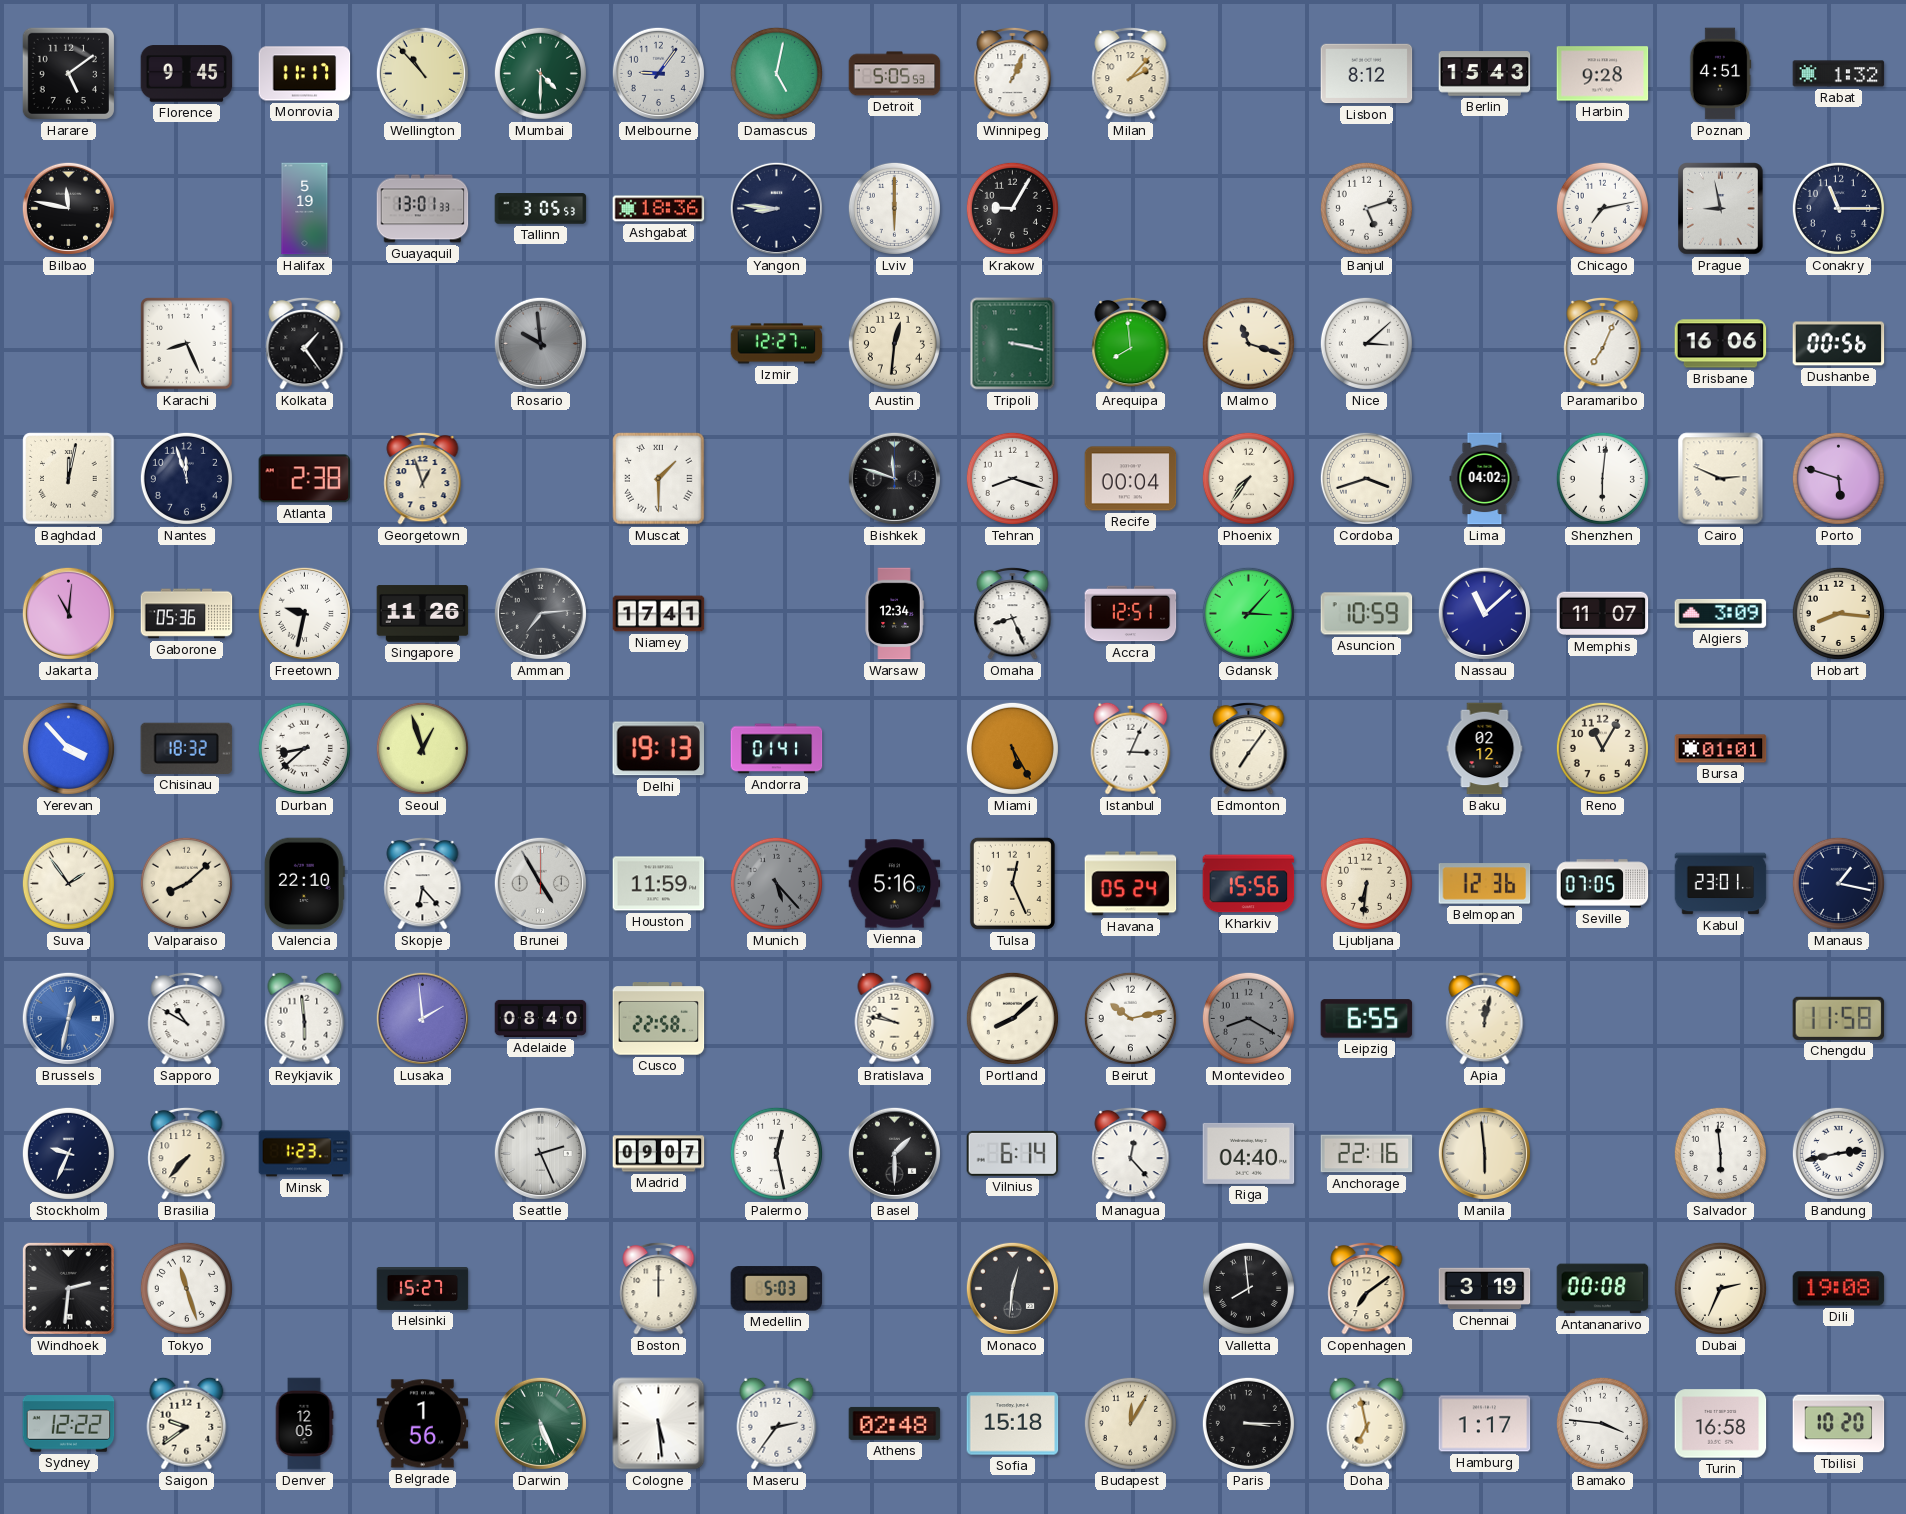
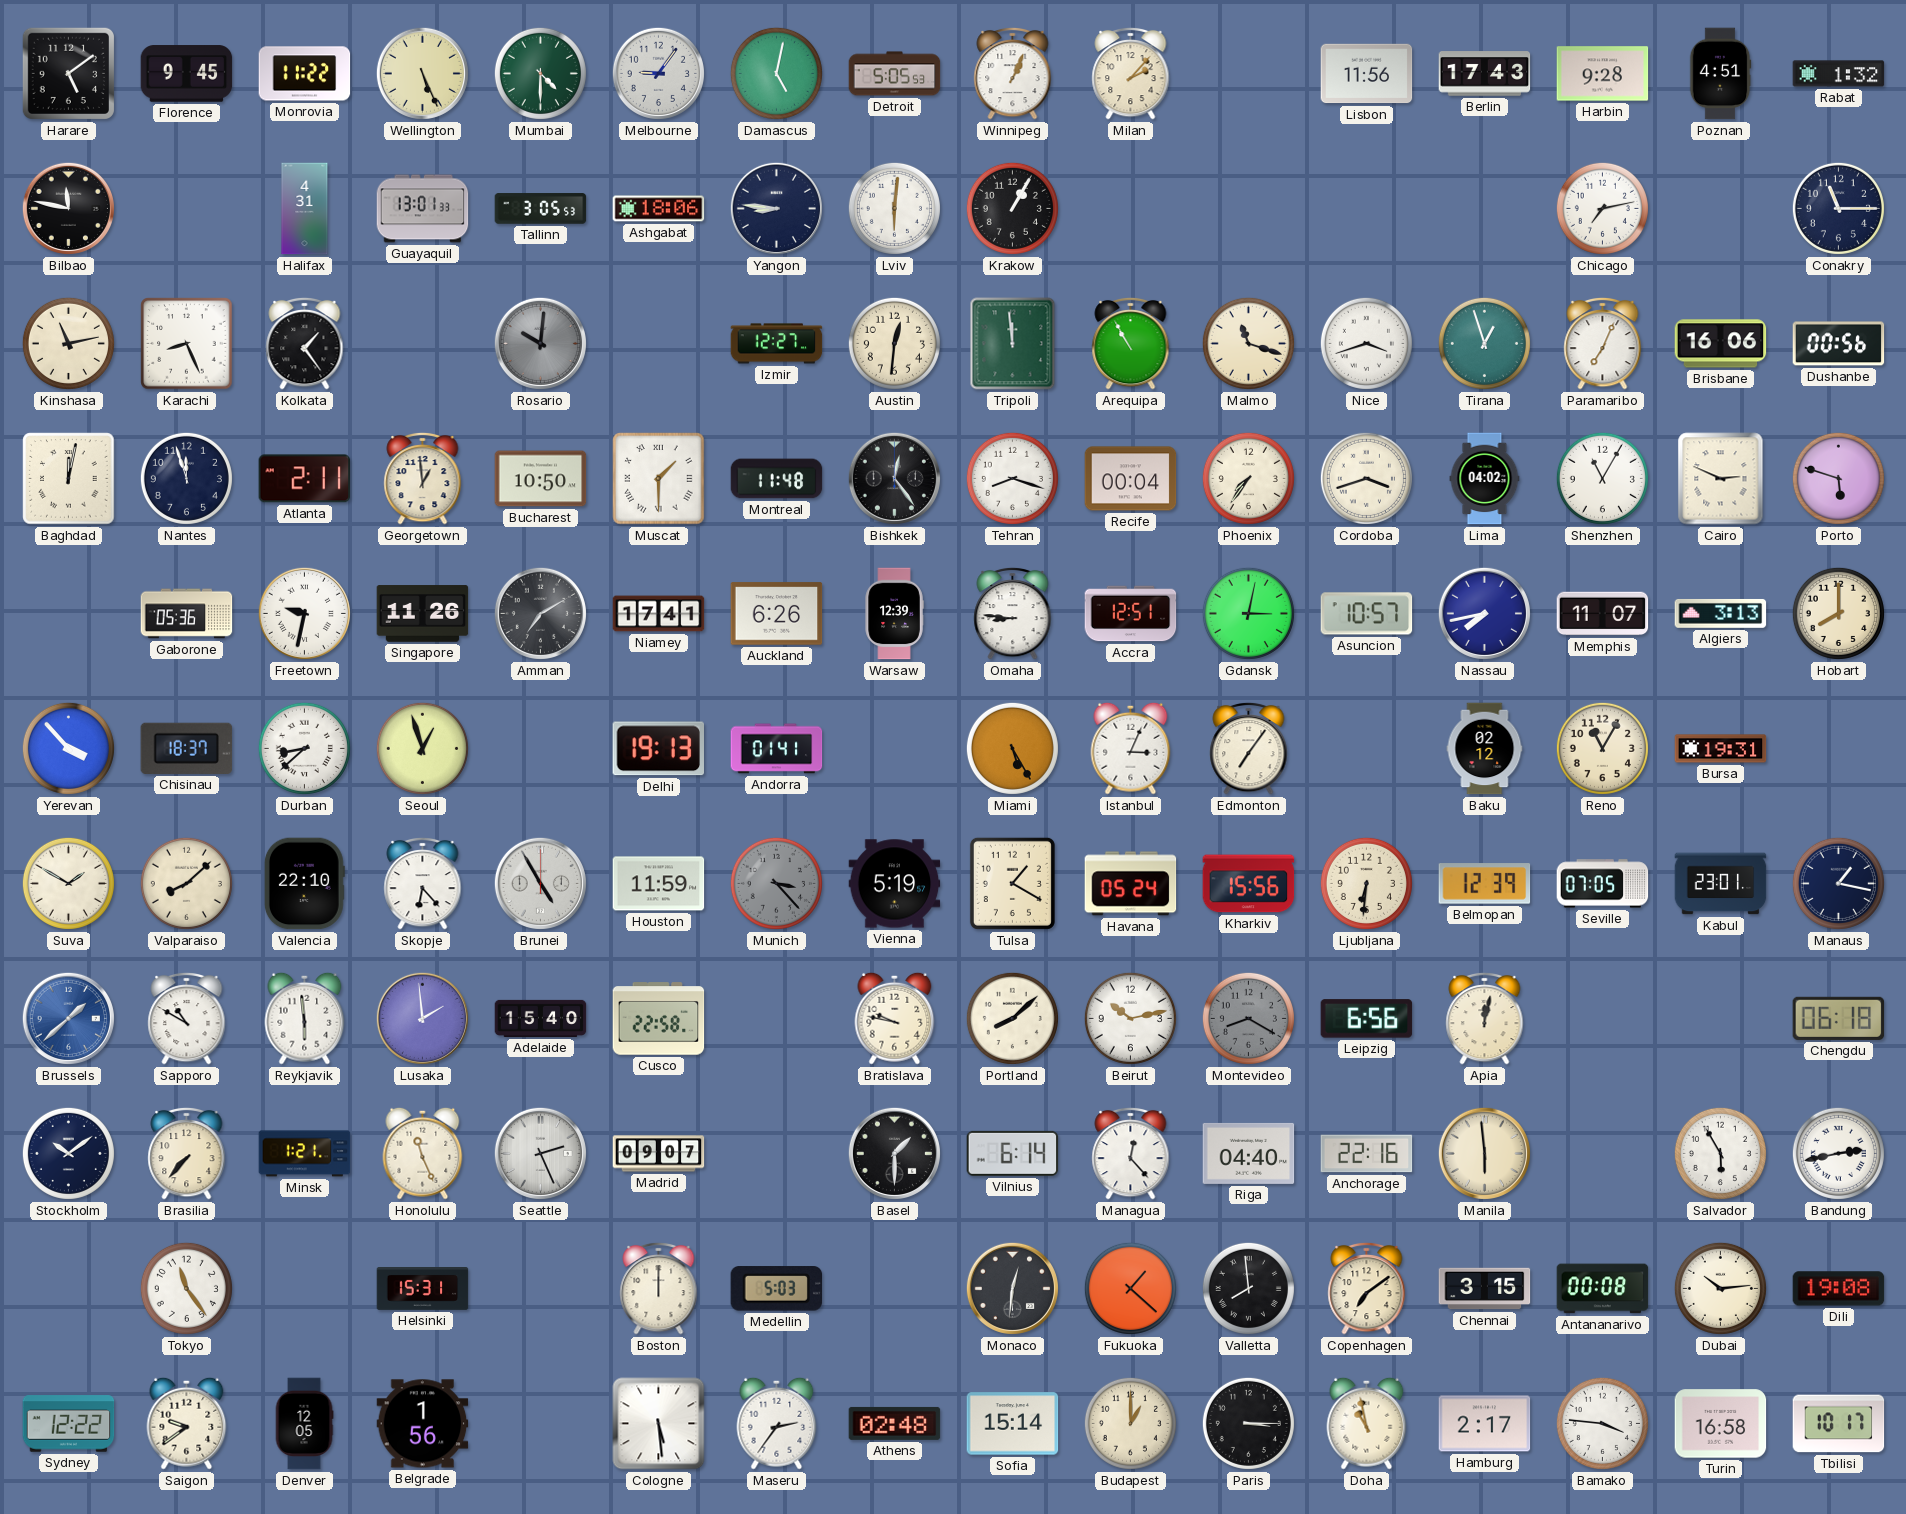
Monrovia: 11:17 -> 11:22 (305, 74)
Wellington: 10:53 -> 5:26 (422, 73)
Lisbon: 8:12 -> 11:56 (1367, 74)
Berlin: 15:43 -> 17:43 (1485, 74)
Halifax: 5:19 -> 4:31 (305, 209)
Ashgabat: 18:36 -> 18:06 (659, 209)
Lviv: 6:00 -> 6:01 (894, 208)
Krakow: 9:05 -> 1:05 (1012, 208)
Banjul: 5:12 -> none (1366, 208)
Prague: 8:58 -> none (1721, 209)
Kinshasa: none -> 11:13 (68, 343)
Rosario: 9:59 -> 10:01 (540, 343)
Tripoli: 3:17 -> 11:59 (1013, 344)
Arequipa: 7:59 -> 10:55 (1131, 343)
Nice: 3:08 -> 3:42 (1366, 343)
Tirana: none -> 12:57 (1484, 343)
Atlanta: 2:38 -> 2:11 (305, 479)
Georgetown: 12:57 -> 12:59 (423, 478)
Bucharest: none -> 10:50 (541, 479)
Montreal: none -> 11:48 (777, 479)
Bishkek: 11:48 -> 12:24 (894, 478)
Shenzhen: 6:01 -> 11:05 (1602, 478)
Jakarta: 11:01 -> none (68, 613)
Amman: 7:14 -> 7:10 (540, 613)
Auckland: none -> 6:26 (777, 614)
Warsaw: 12:34 -> 12:39 (894, 614)
Omaha: 8:26 -> 8:46 (1013, 613)
Gdansk: 3:07 -> 3:02 (1248, 613)
Asuncion: 10:59 -> 10:57 (1367, 614)
Nassau: 11:08 -> 7:43 (1484, 613)
Algiers: 3:09 -> 3:13 (1721, 613)
Hobart: 8:16 -> 8:00 (1838, 613)
Chisinau: 18:32 -> 18:37 (187, 748)
Bursa: 01:01 -> 19:31 (1721, 749)
Suva: 1:54 -> 1:50 (68, 883)
Munich: 5:23 -> 3:23 (776, 883)
Vienna: 5:16 -> 5:19 (895, 884)
Tulsa: 12:26 -> 1:20 (1012, 883)
Belmopan: 12:36 -> 12:39 (1485, 884)
Brussels: 12:32 -> 1:38 (68, 1018)
Adelaide: 08:40 -> 15:40 (541, 1018)
Leipzig: 6:55 -> 6:56 (1367, 1019)
Chengdu: 11:58 -> 06:18 (1839, 1018)
Stockholm: 9:34 -> 10:09 (68, 1153)
Minsk: 1:23 -> 1:21 (305, 1154)
Honolulu: none -> 11:26 (423, 1153)
Palermo: 12:28 -> none (776, 1153)
Salvador: 5:59 -> 5:55 (1720, 1153)
Windhoek: 2:31 -> none (68, 1288)
Tokyo: 11:27 -> 11:24 (186, 1288)
Helsinki: 15:27 -> 15:31 (423, 1289)
Fukuoka: none -> 1:22 (1130, 1288)
Chennai: 3:19 -> 3:15 (1485, 1289)
Dubai: 2:34 -> 10:14 (1720, 1288)
Darwin: 5:26 -> none (540, 1423)
Sofia: 15:18 -> 15:14 (1013, 1424)
Budapest: 12:05 -> 1:00 (1130, 1423)
Doha: 6:58 -> 10:58 (1367, 1423)
Hamburg: 1:17 -> 2:17 (1485, 1424)
Tbilisi: 10:20 -> 10:17 (1839, 1424)
